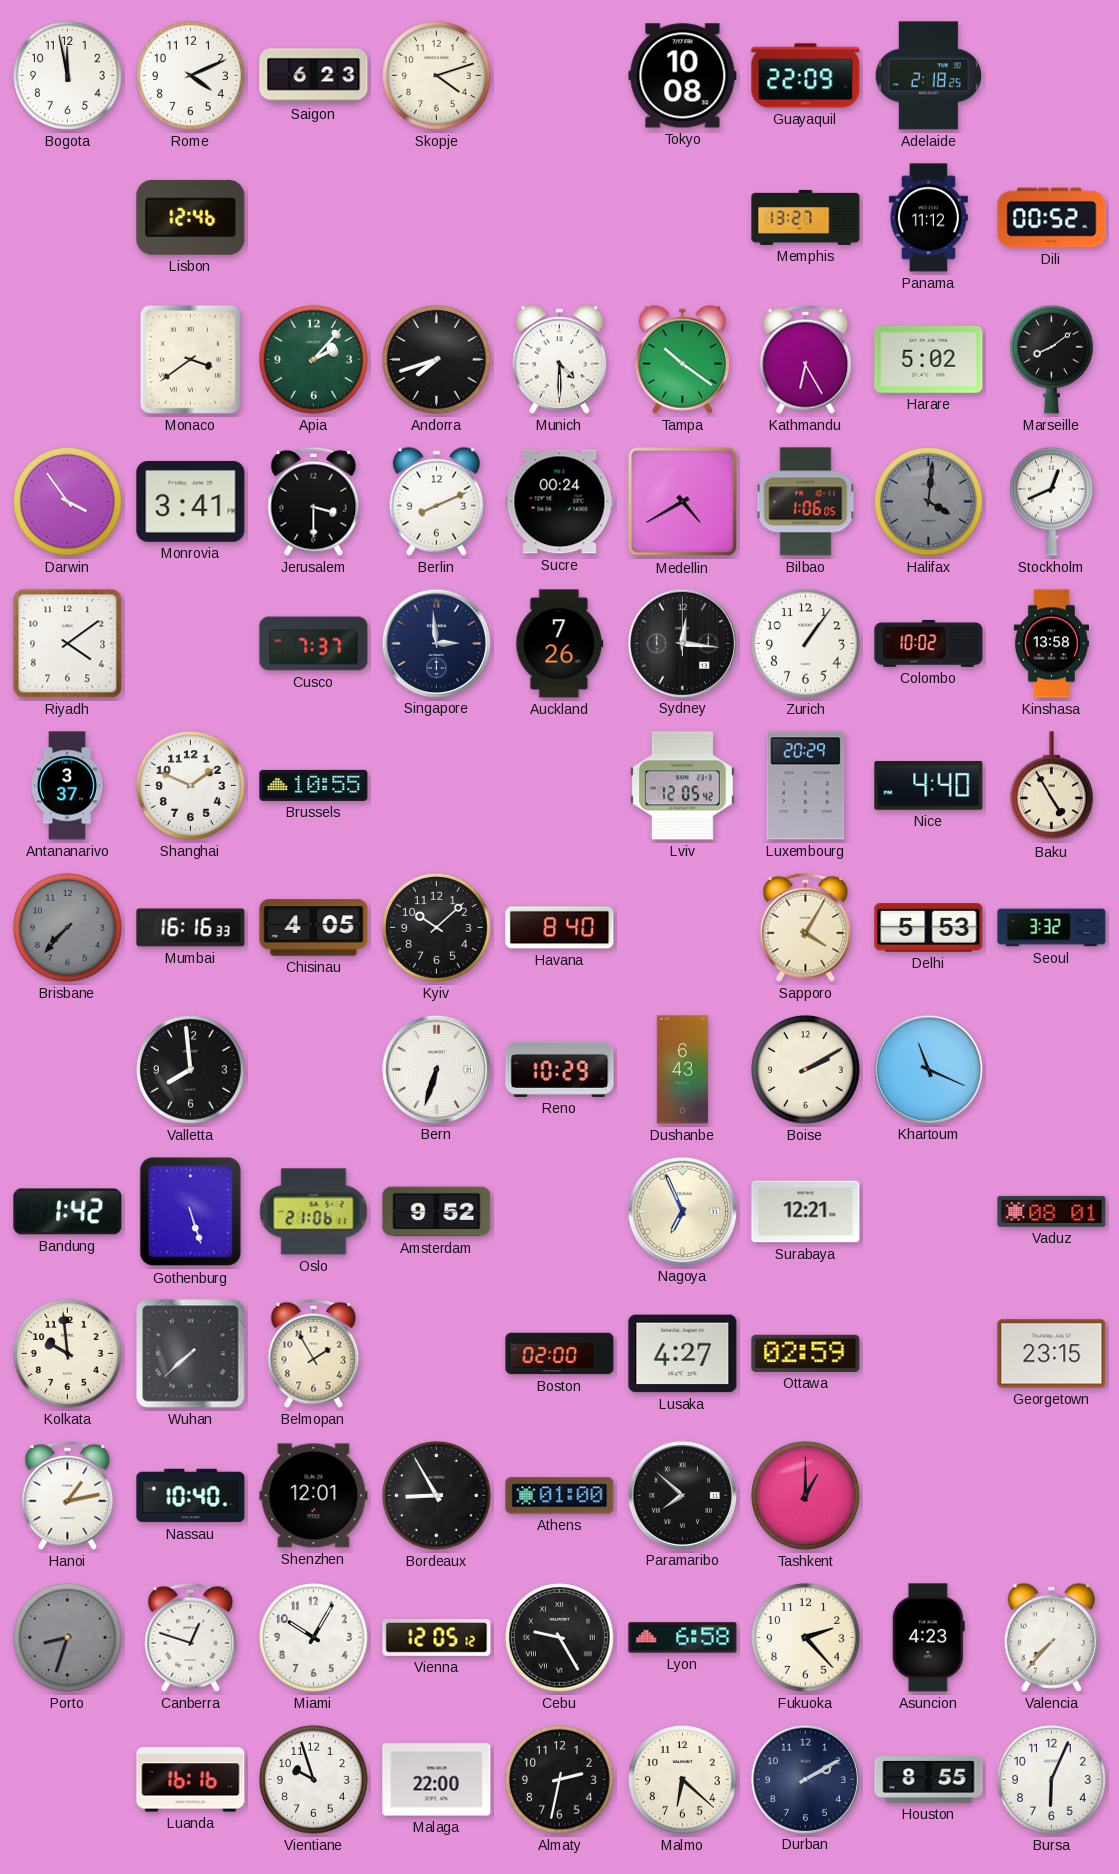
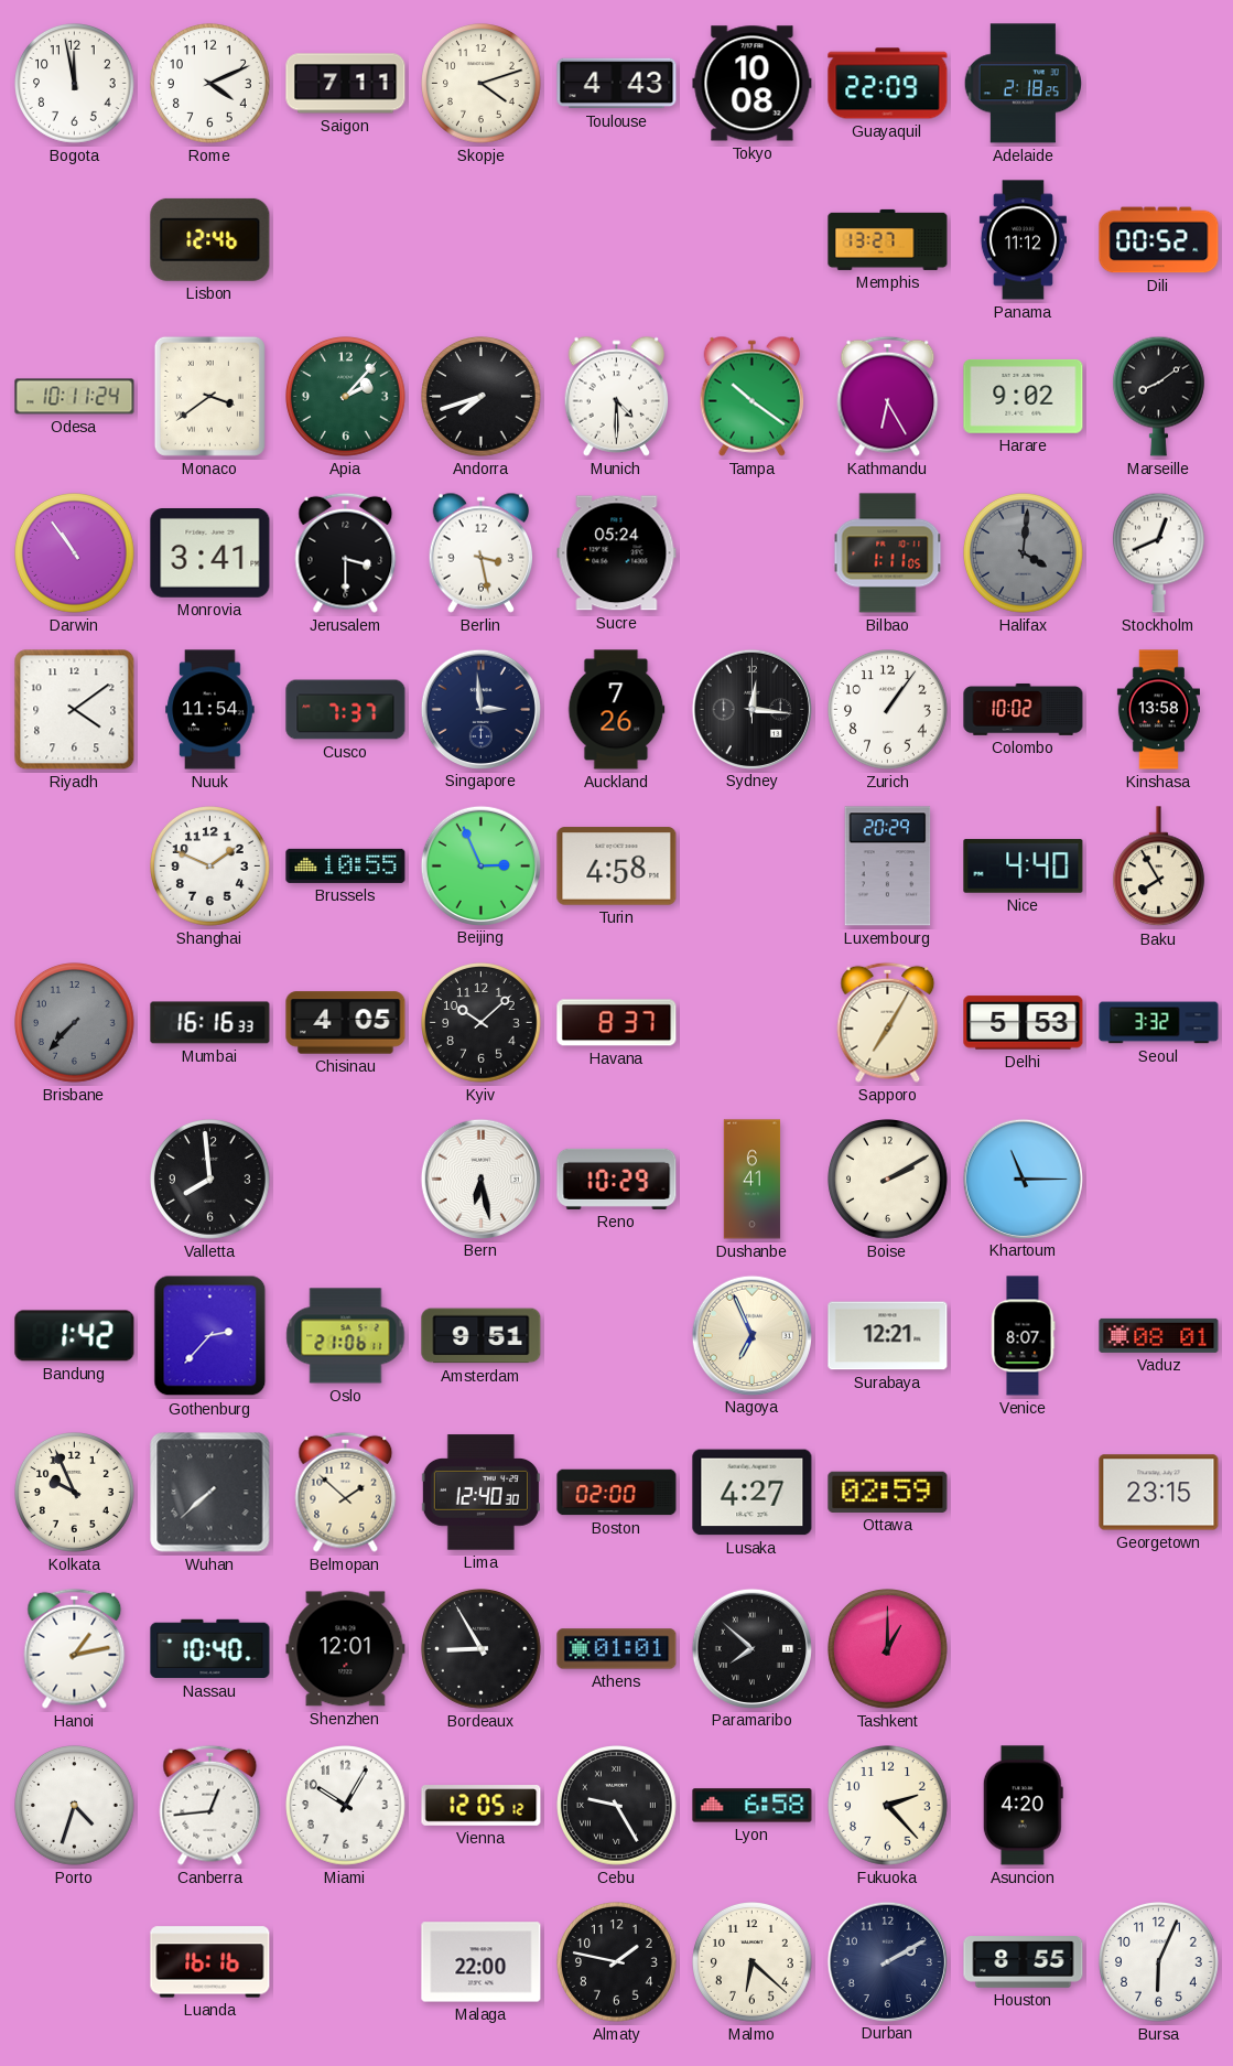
Saigon: 6:23 -> 7:11 (346, 84)
Toulouse: none -> 4:43 (617, 84)
Odesa: none -> 10:11 (75, 397)
Harare: 5:02 -> 9:02 (1024, 396)
Darwin: 3:54 -> 10:54 (75, 553)
Berlin: 8:11 -> 3:28 (482, 552)
Sucre: 00:24 -> 05:24 (617, 553)
Medellin: 4:40 -> none (683, 502)
Bilbao: 1:06 -> 1:11 (888, 553)
Nuuk: none -> 11:54 (210, 710)
Antananarivo: 3:37 -> none (68, 786)
Beijing: none -> 2:56 (480, 865)
Turin: none -> 4:58 (617, 867)
Lviv: 12:05 -> none (682, 786)
Baku: 4:55 -> 7:55 (1158, 867)
Havana: 8:40 -> 8:37 (617, 1023)
Sapporo: 4:05 -> 7:05 (888, 1022)
Bern: 6:33 -> 6:28 (480, 1179)
Dushanbe: 6:43 -> 6:41 (753, 1180)
Khartoum: 11:19 -> 11:15 (1023, 1179)
Gothenburg: 5:27 -> 2:37 (210, 1336)
Amsterdam: 9:52 -> 9:51 (482, 1336)
Venice: none -> 8:07 (1023, 1336)
Kolkata: 9:59 -> 9:56 (75, 1493)
Belmopan: 1:55 -> 1:52 (346, 1492)
Lima: none -> 12:40 (480, 1493)
Athens: 01:00 -> 01:01 (617, 1649)
Porto: 8:33 -> 4:33 (75, 1806)
Porto dial: grey -> white (75, 1806)
Canberra: 12:48 -> 12:44 (210, 1805)
Asuncion: 4:23 -> 4:20 (1023, 1806)
Valencia: 7:37 -> none (1052, 1637)
Vientiane: 9:57 -> none (314, 1780)
Almaty: 2:32 -> 1:47 (617, 1962)
